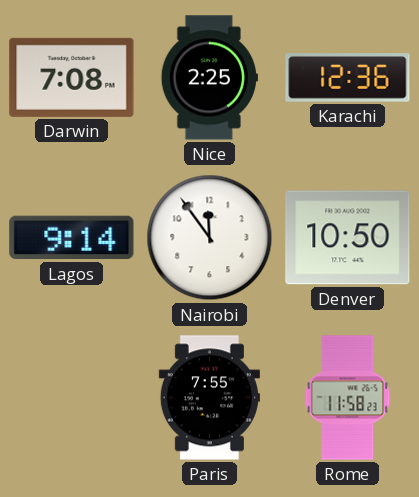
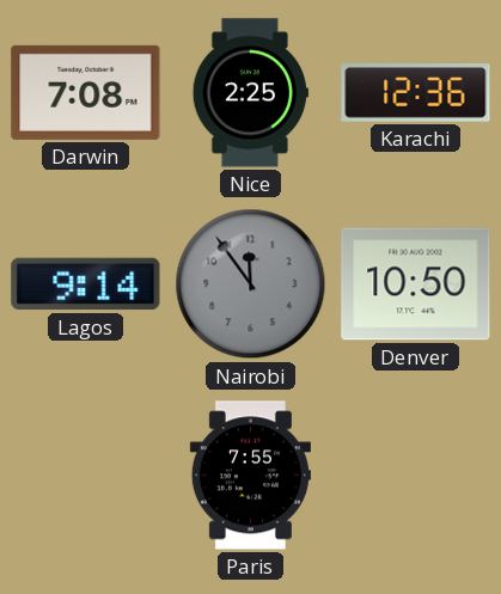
Nairobi dial: white -> grey (251, 284)
Rome: 11:58 -> none (348, 398)
